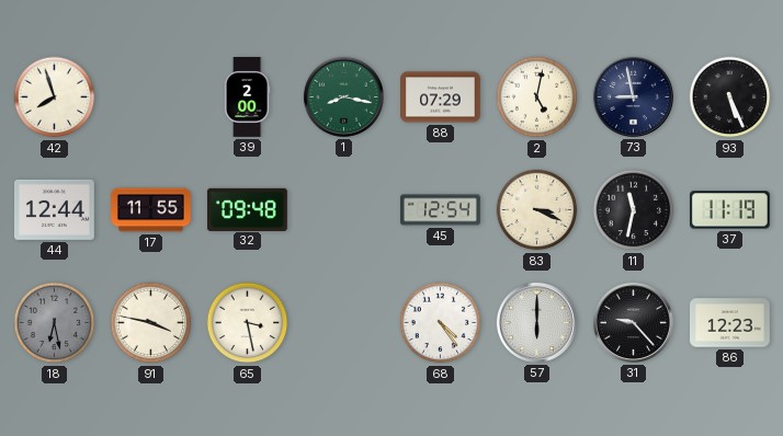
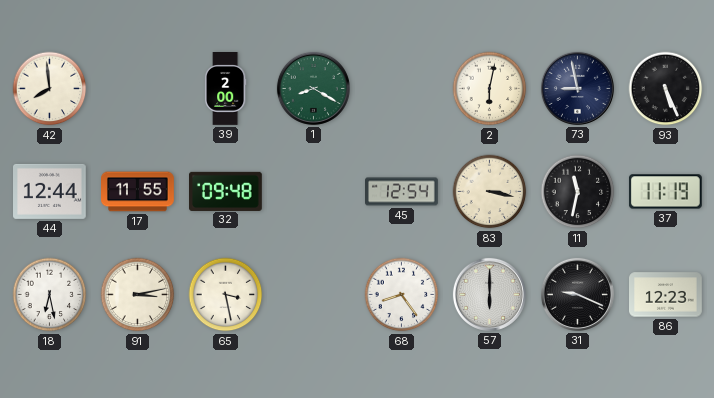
42: 7:57 -> 7:59 (50, 89)
1: 8:17 -> 8:20 (313, 88)
88: 07:29 -> none (441, 97)
2: 5:02 -> 6:02 (490, 89)
83: 3:19 -> 3:17 (490, 192)
18 dial: grey -> white (50, 295)
91: 3:47 -> 3:13 (138, 295)
68: 4:24 -> 8:24 (402, 295)
31: 9:23 -> 9:19 (577, 294)
